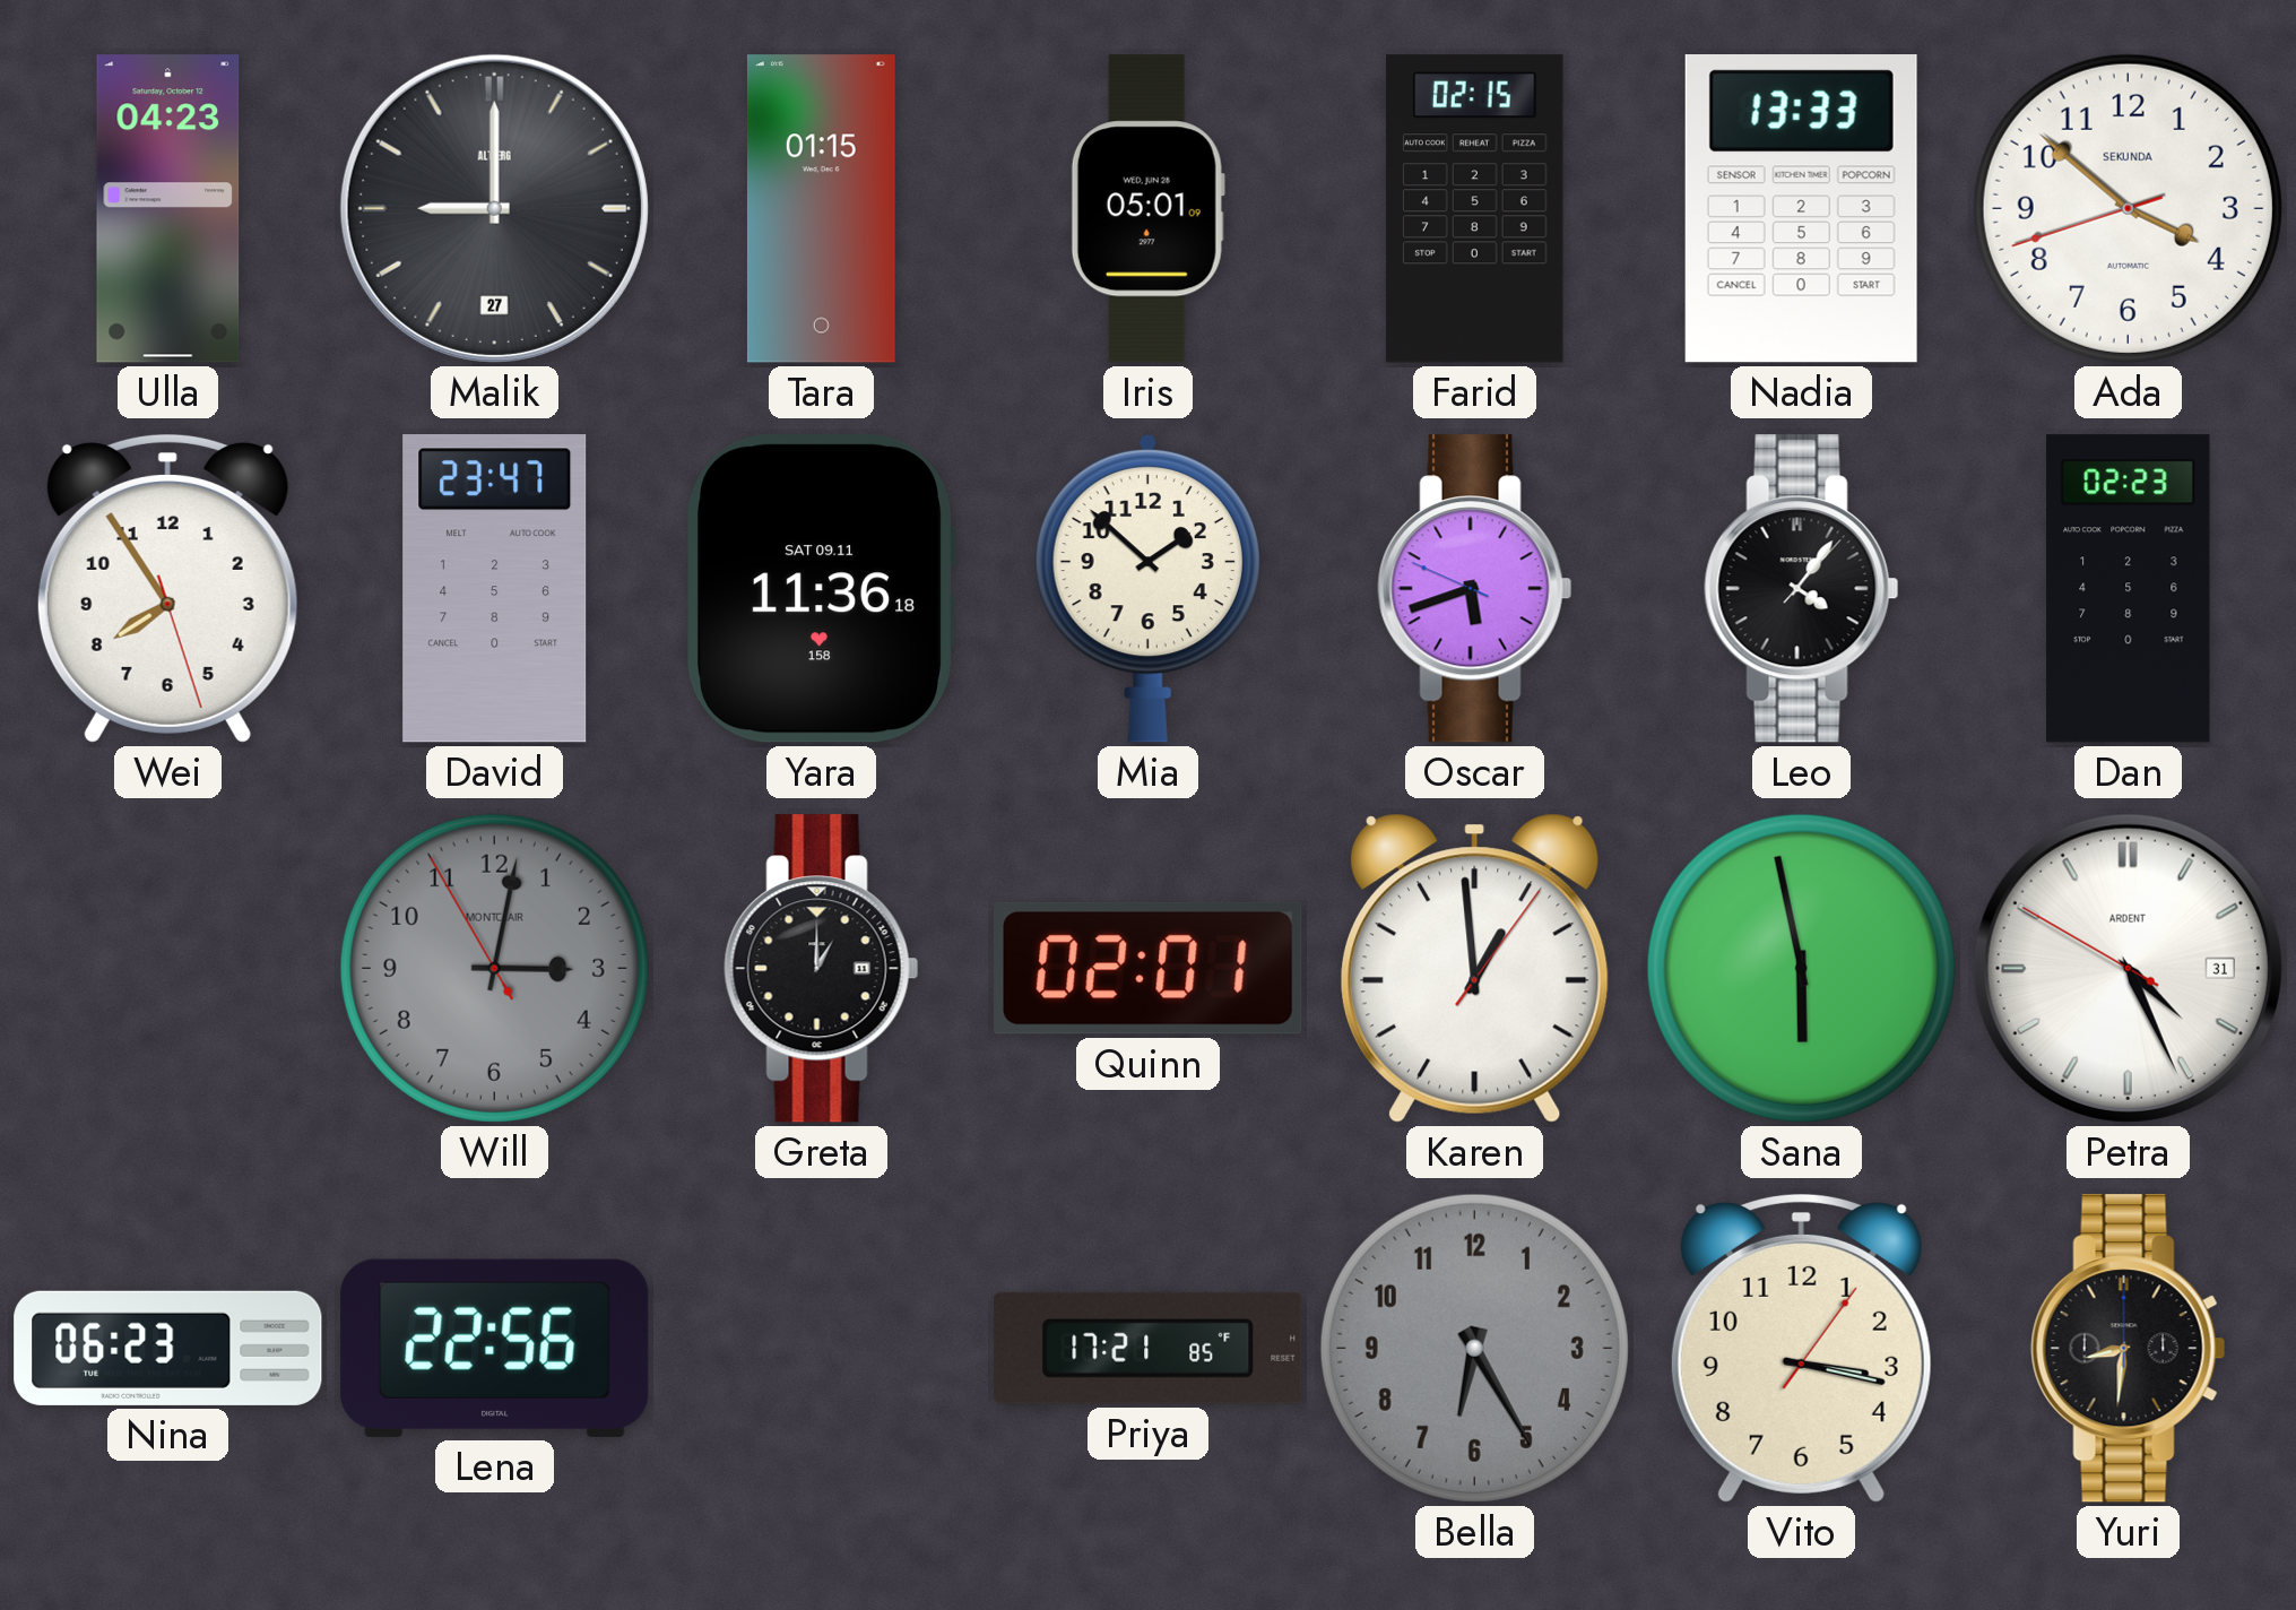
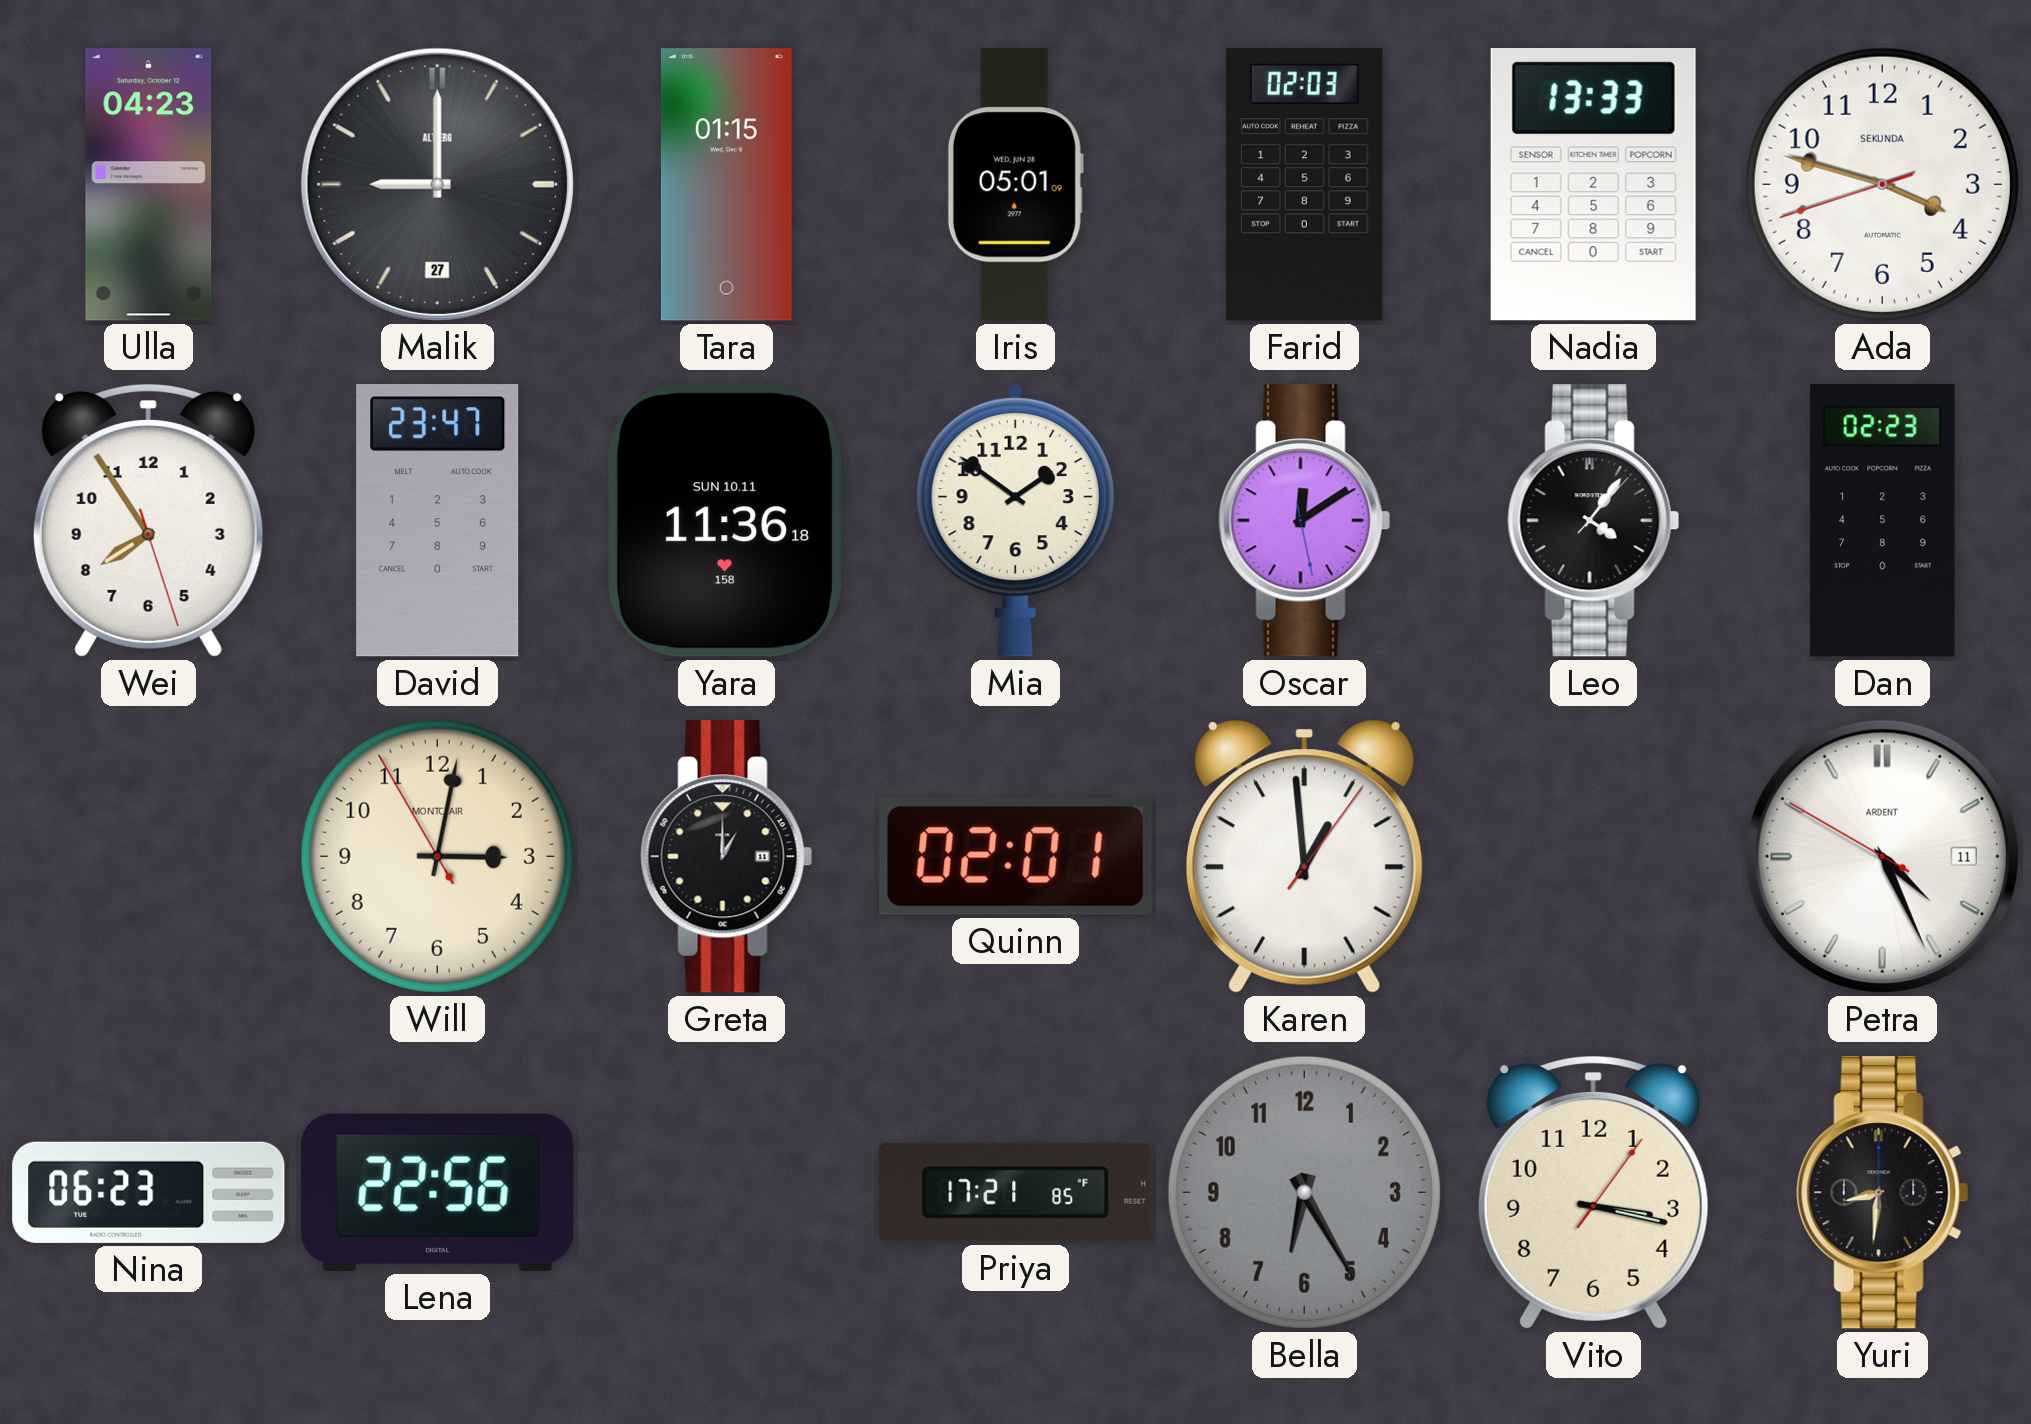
Farid: 02:15 -> 02:03 (1305, 185)
Ada: 3:51 -> 3:47 (1882, 184)
Yara date: SAT 09.11 -> SUN 10.11 (726, 521)
Mia: 1:52 -> 1:51 (1015, 520)
Oscar: 5:41 -> 12:09 (1305, 521)
Will dial: grey -> cream (437, 856)
Sana: 5:58 -> none (1801, 968)
Petra date: 31 -> 11 (1882, 856)
